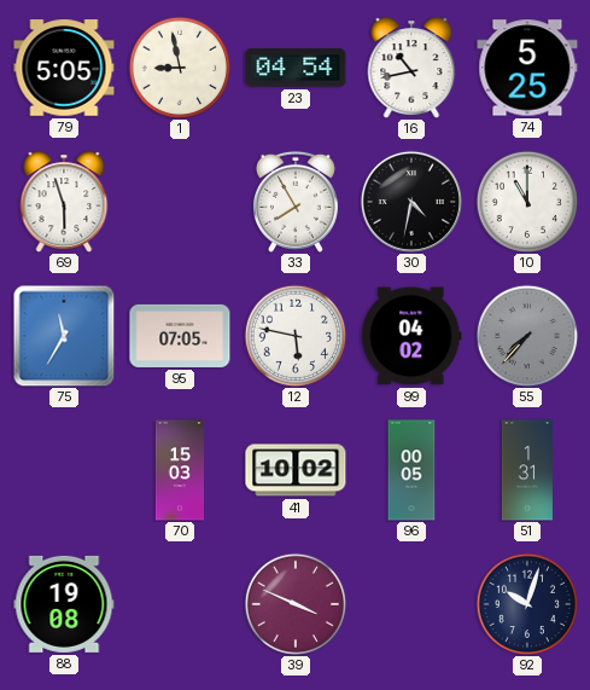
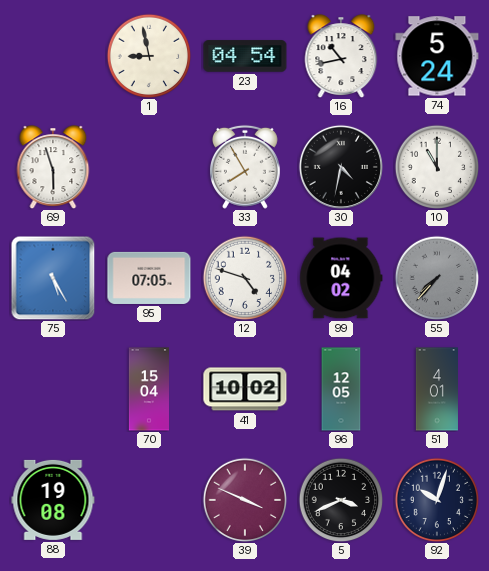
79: 5:05 -> none (64, 68)
74: 5:25 -> 5:24 (437, 56)
75: 11:35 -> 5:25 (53, 278)
12: 5:47 -> 4:48 (245, 278)
70: 15:03 -> 15:04 (148, 389)
96: 00:05 -> 12:05 (341, 389)
51: 1:31 -> 4:01 (437, 389)
5: none -> 3:41 (341, 500)
